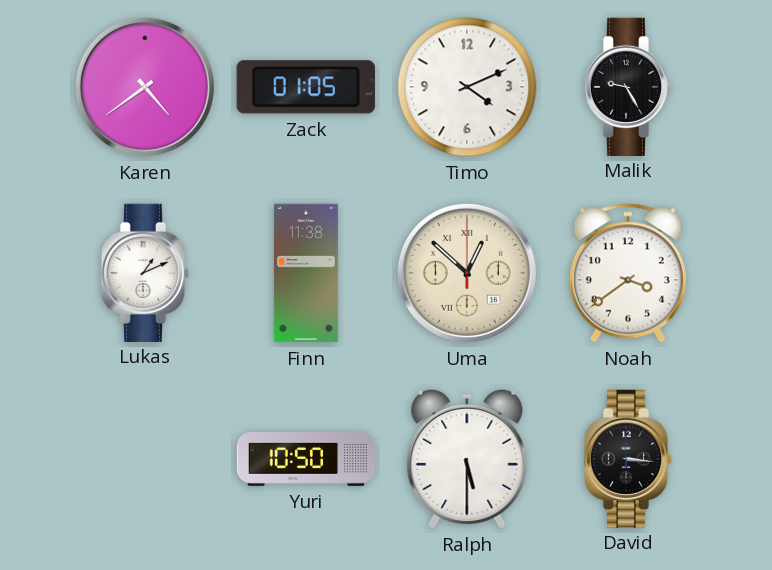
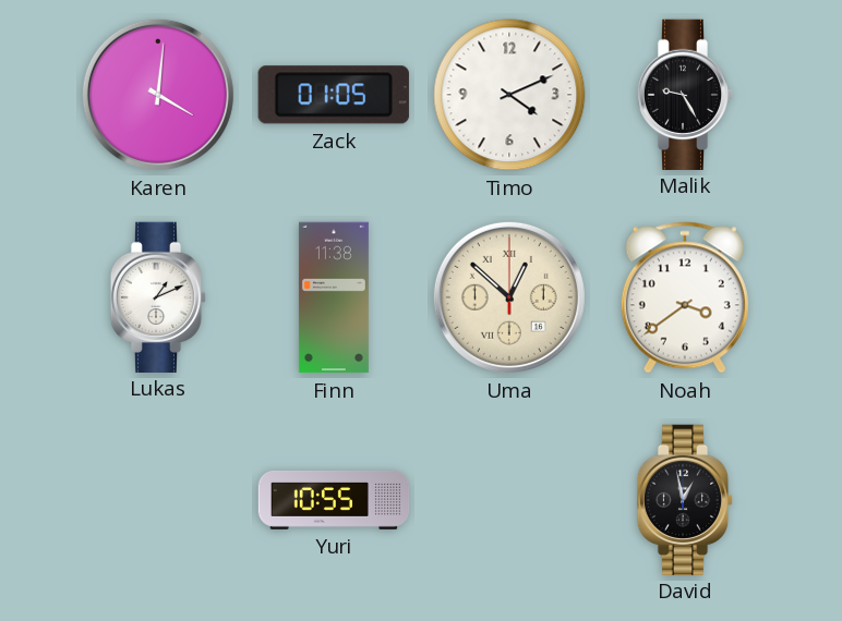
Karen: 4:39 -> 4:01 (158, 95)
Yuri: 10:50 -> 10:55 (334, 500)
Ralph: 5:30 -> none (467, 459)
David: 3:16 -> 12:58 (685, 499)
